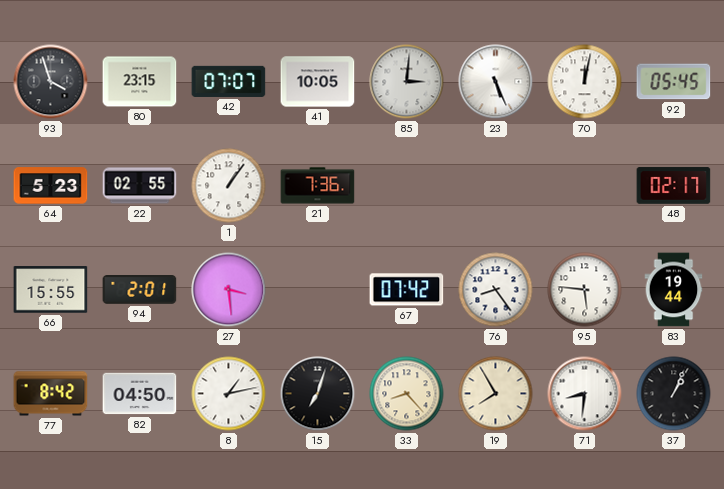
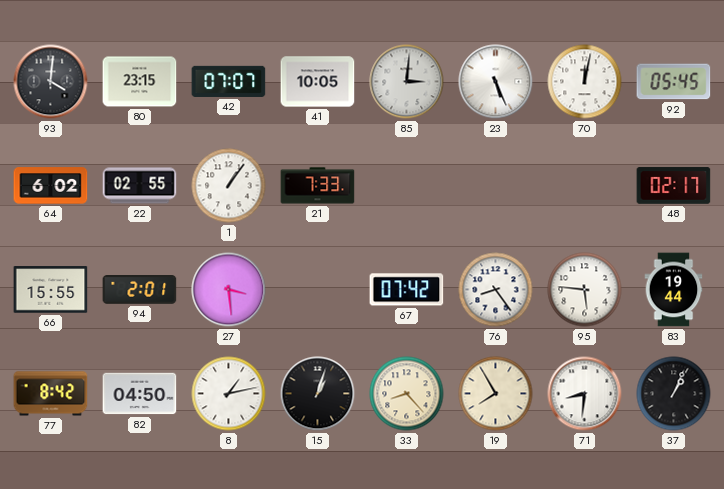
93: 3:57 -> 4:01 (51, 82)
64: 5:23 -> 6:02 (51, 186)
21: 7:36 -> 7:33 (318, 186)
15: 7:03 -> 1:03 (318, 394)
